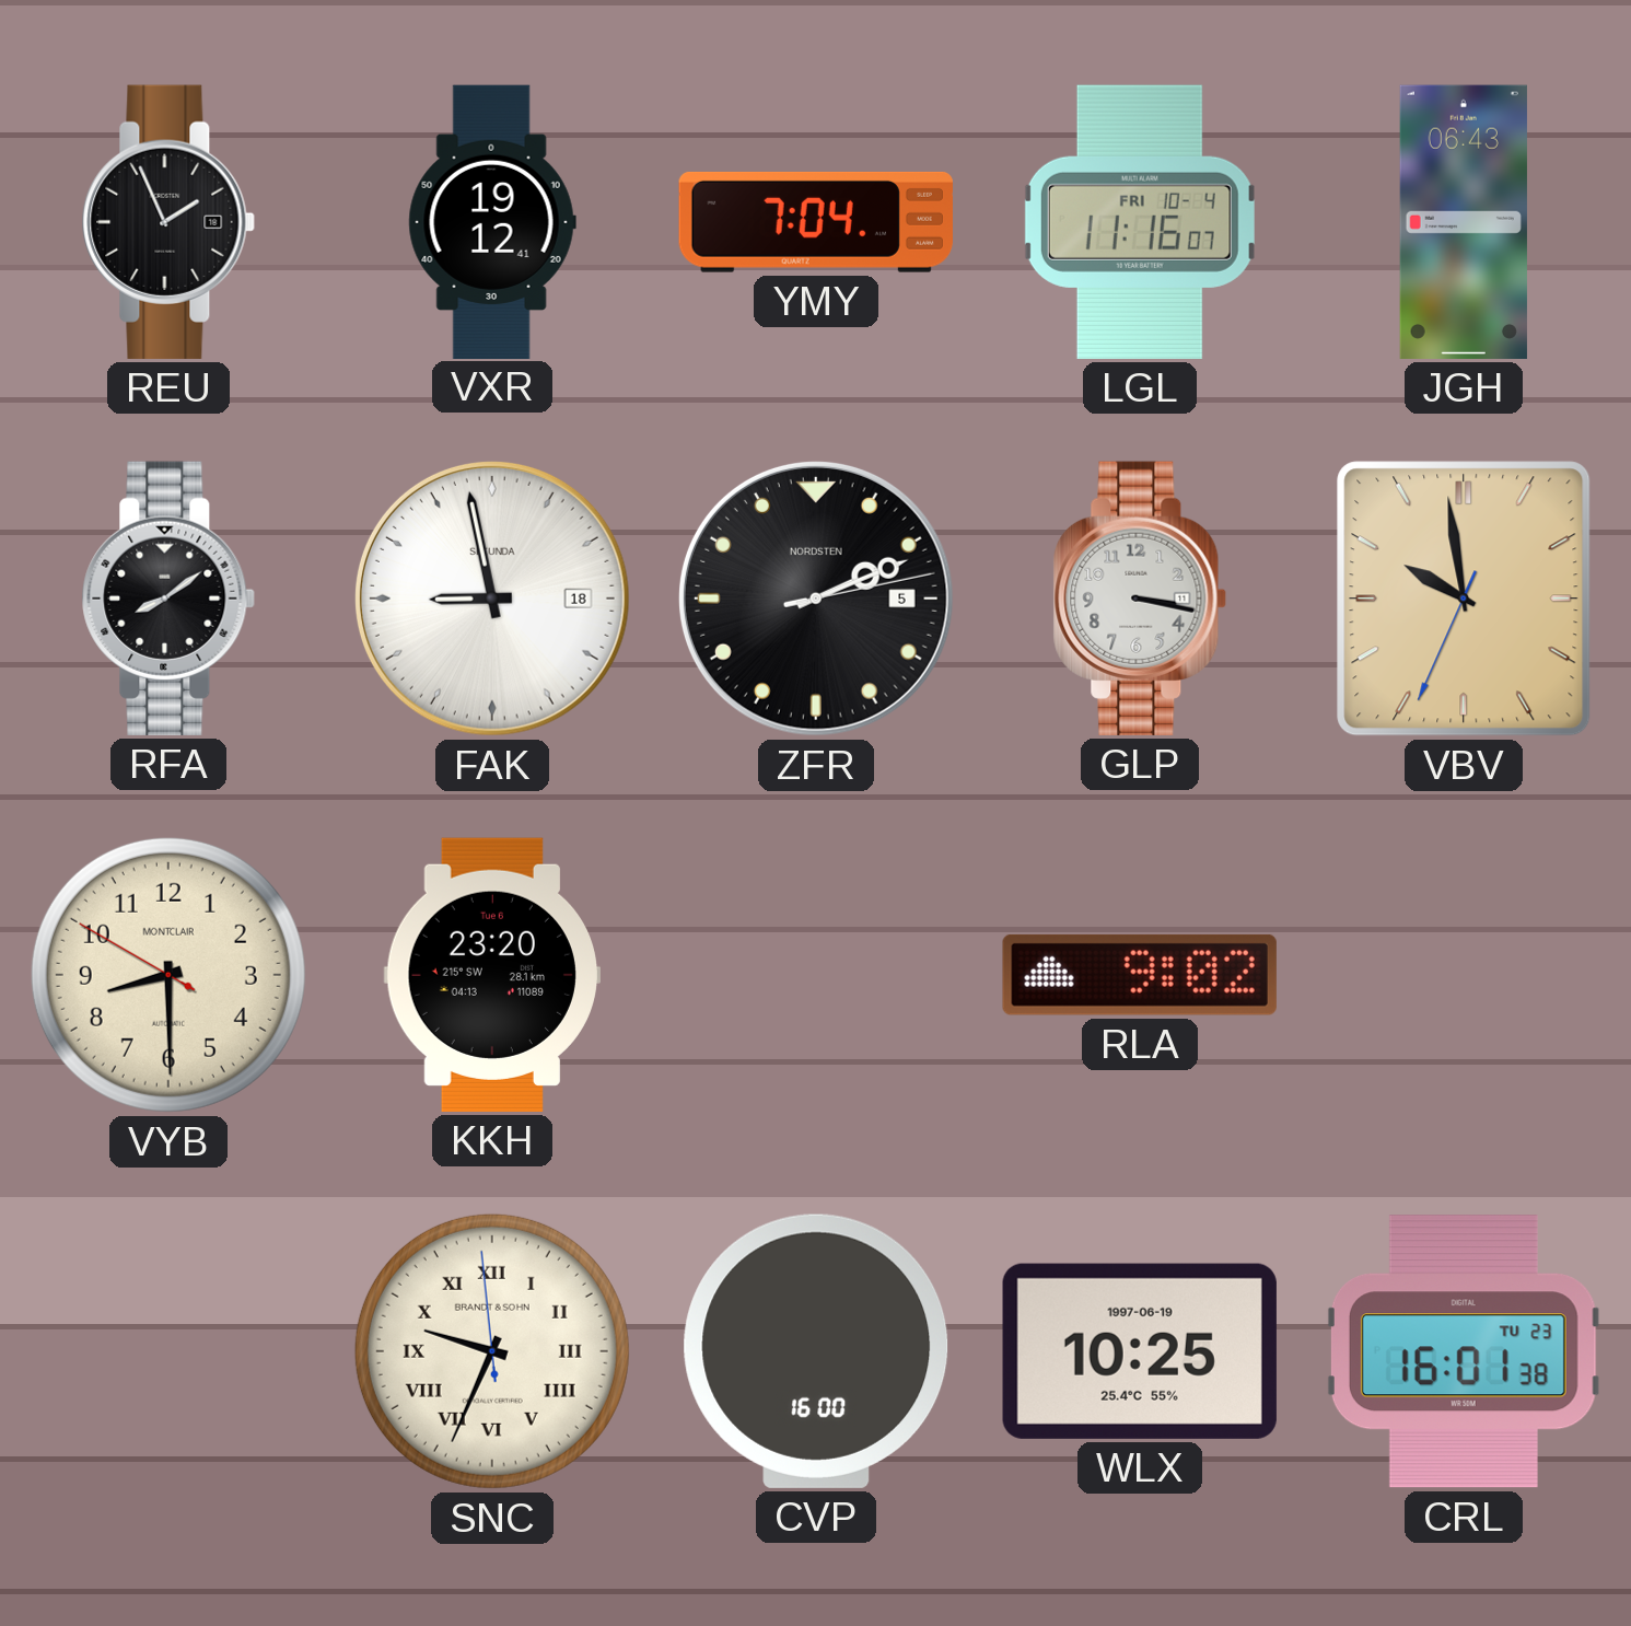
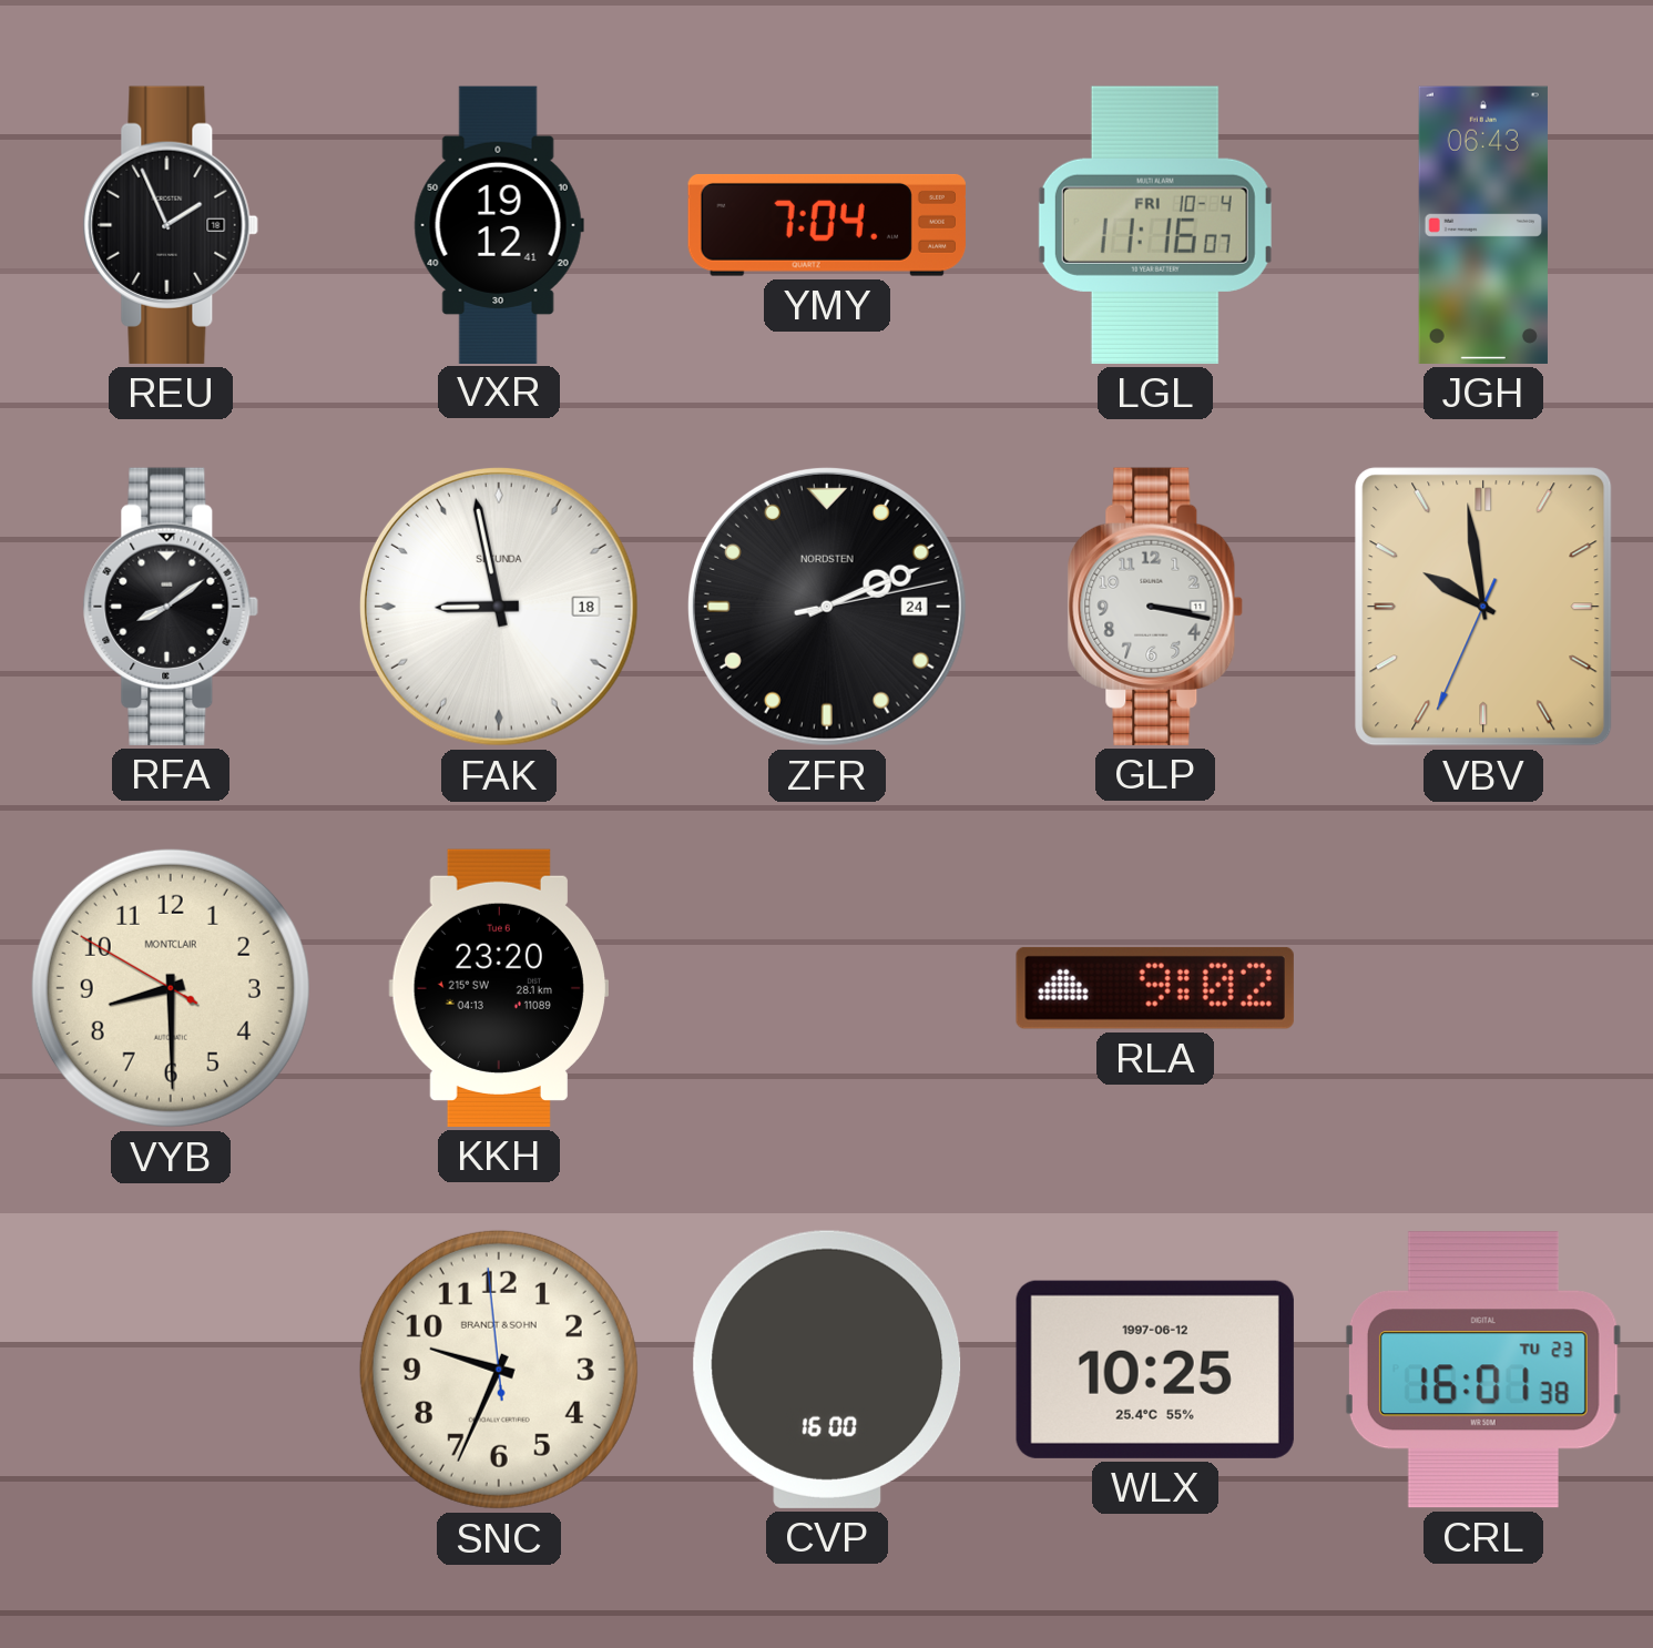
ZFR date: 5 -> 24 (827, 607)
SNC numerals: Roman -> Arabic (499, 1370)
WLX date: 1997-06-19 -> 1997-06-12 (1155, 1370)
